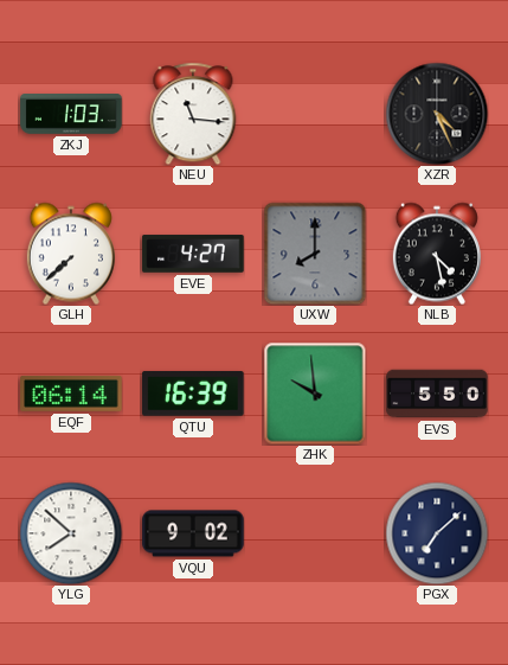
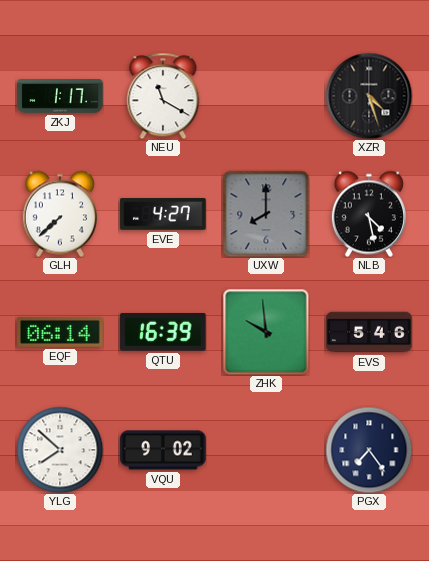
ZKJ: 1:03 -> 1:17 (60, 97)
NEU: 11:16 -> 11:20 (163, 96)
XZR: 4:26 -> 4:27 (369, 96)
EVS: 5:50 -> 5:46 (369, 332)
PGX: 7:08 -> 7:24 (369, 450)
